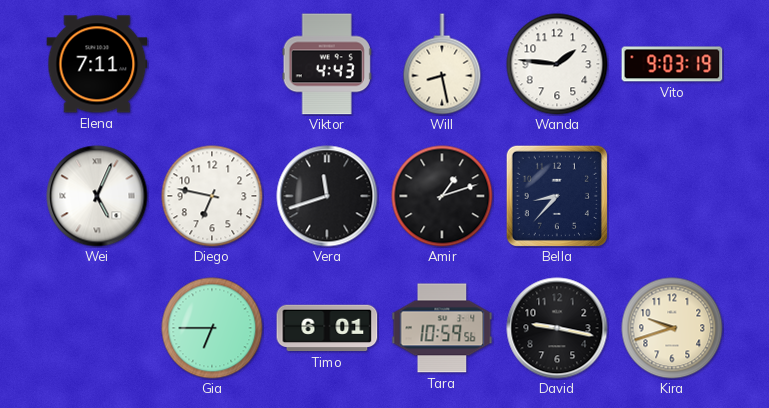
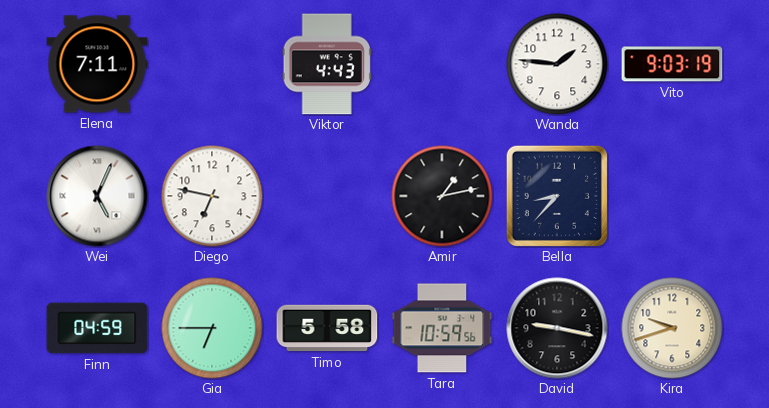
Will: 8:28 -> none (442, 64)
Vera: 11:42 -> none (327, 196)
Amir: 1:12 -> 1:13 (442, 196)
Finn: none -> 04:59 (97, 328)
Timo: 6:01 -> 5:58 (327, 328)
